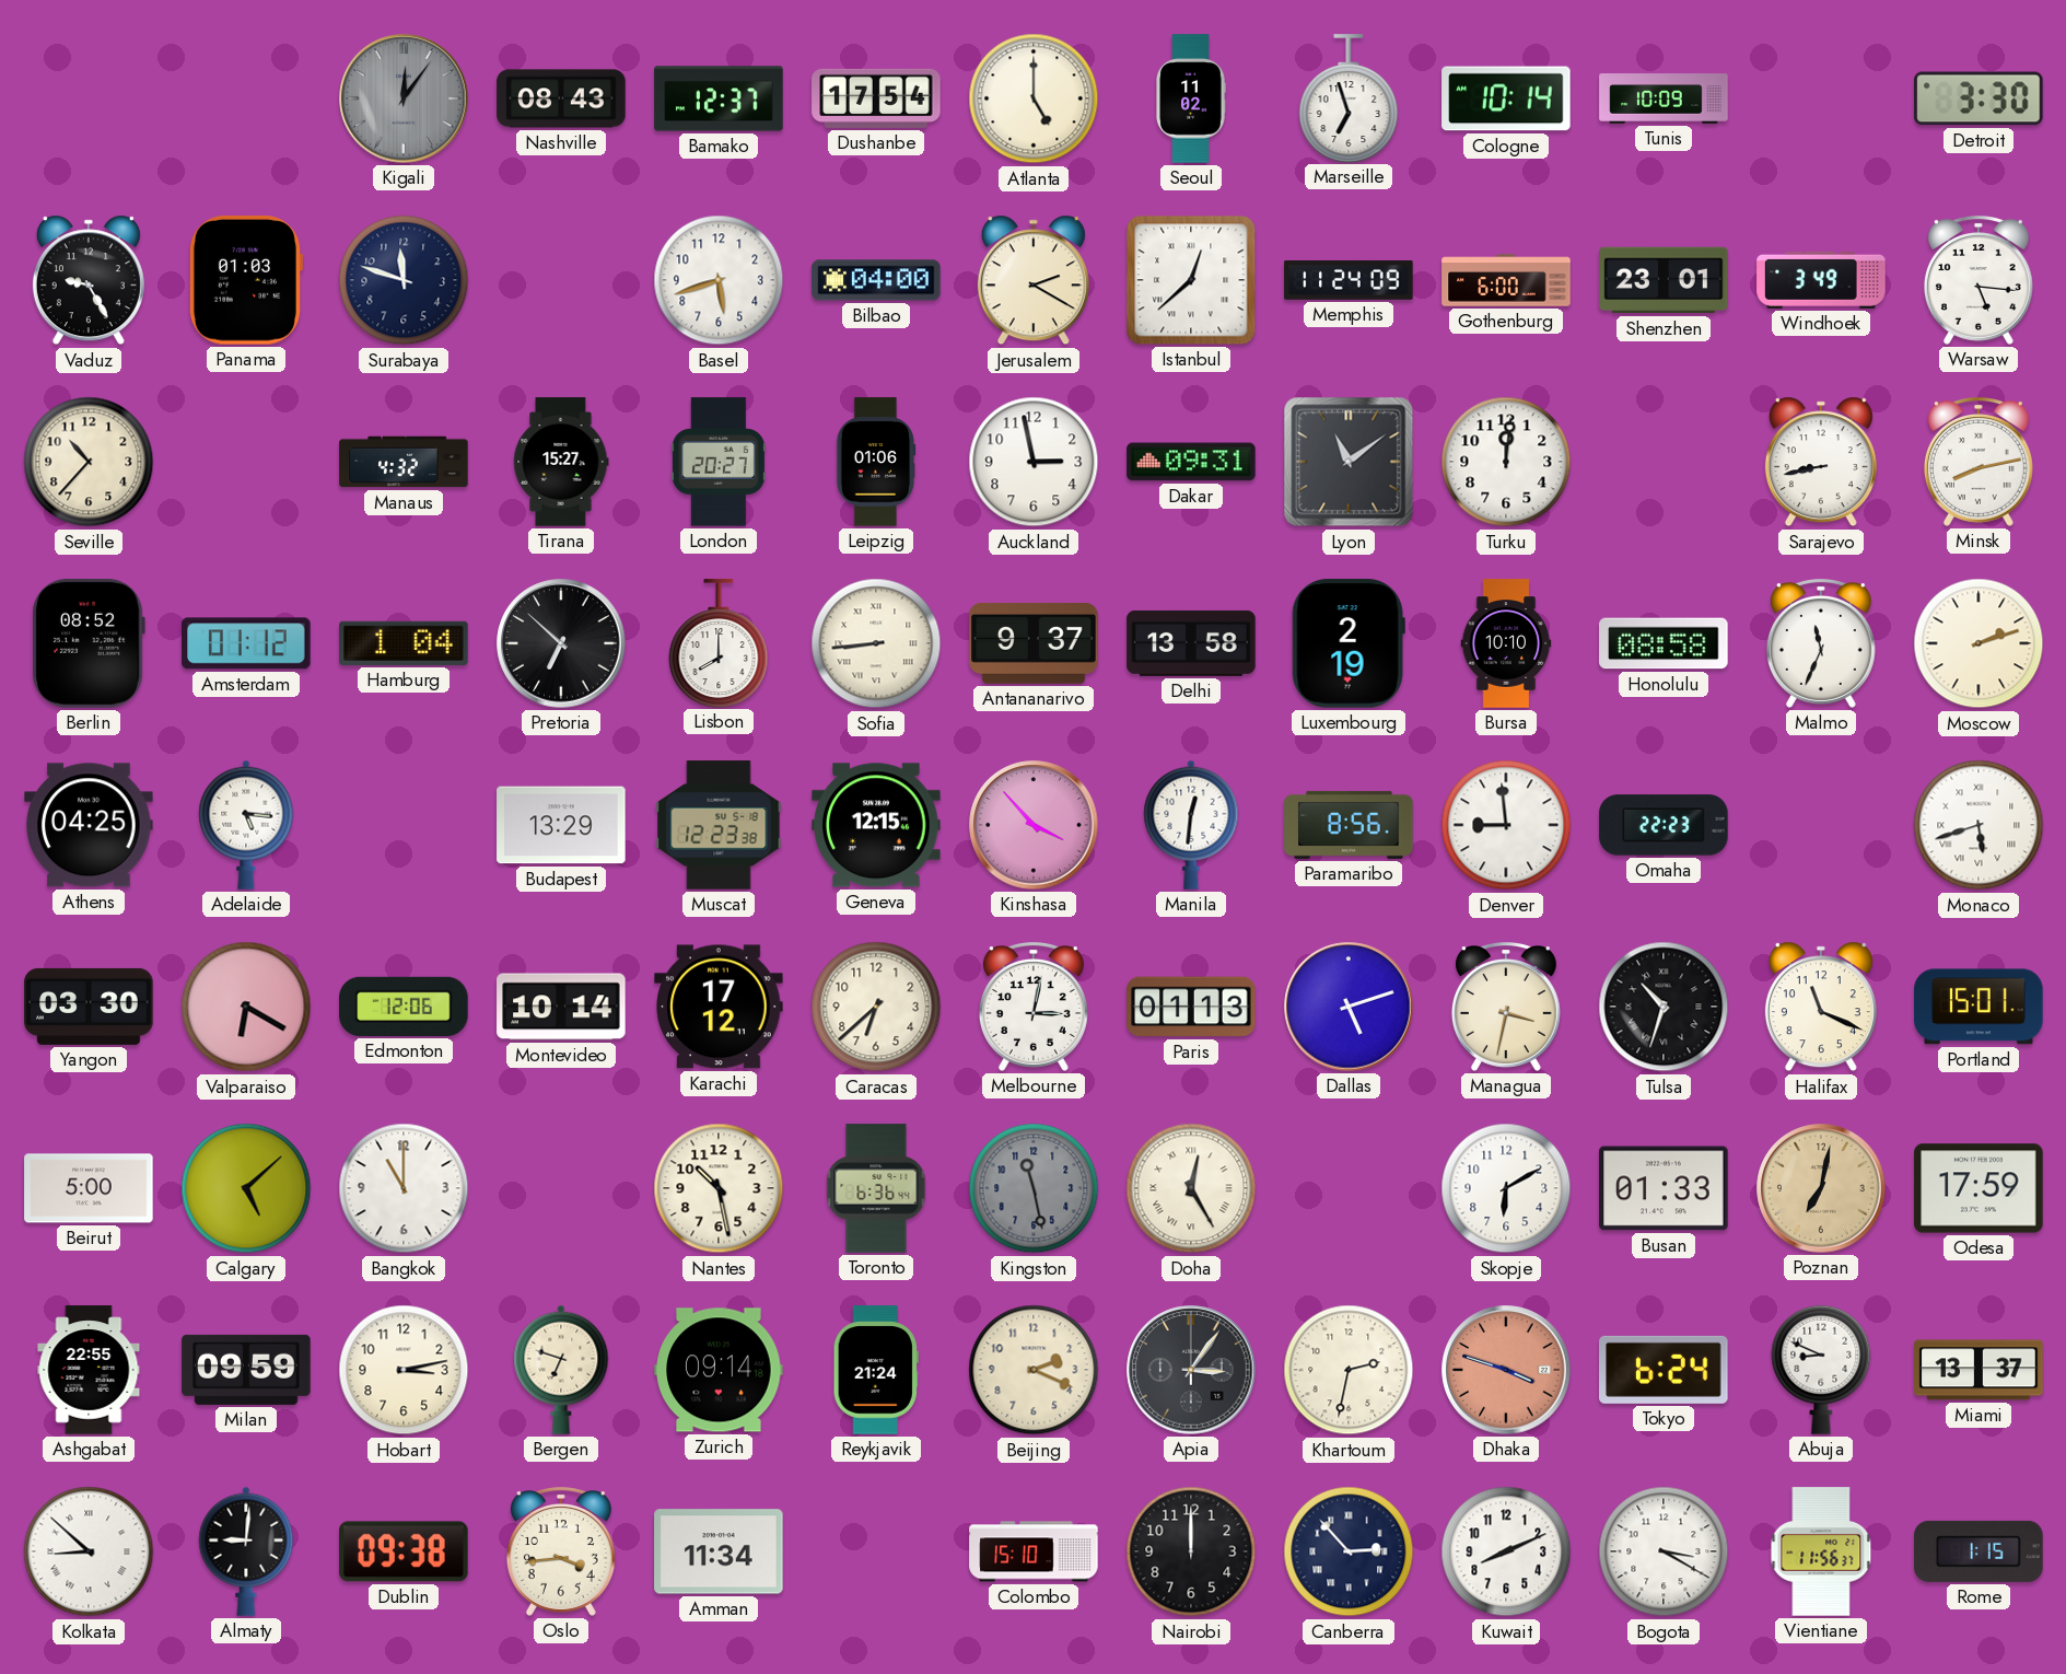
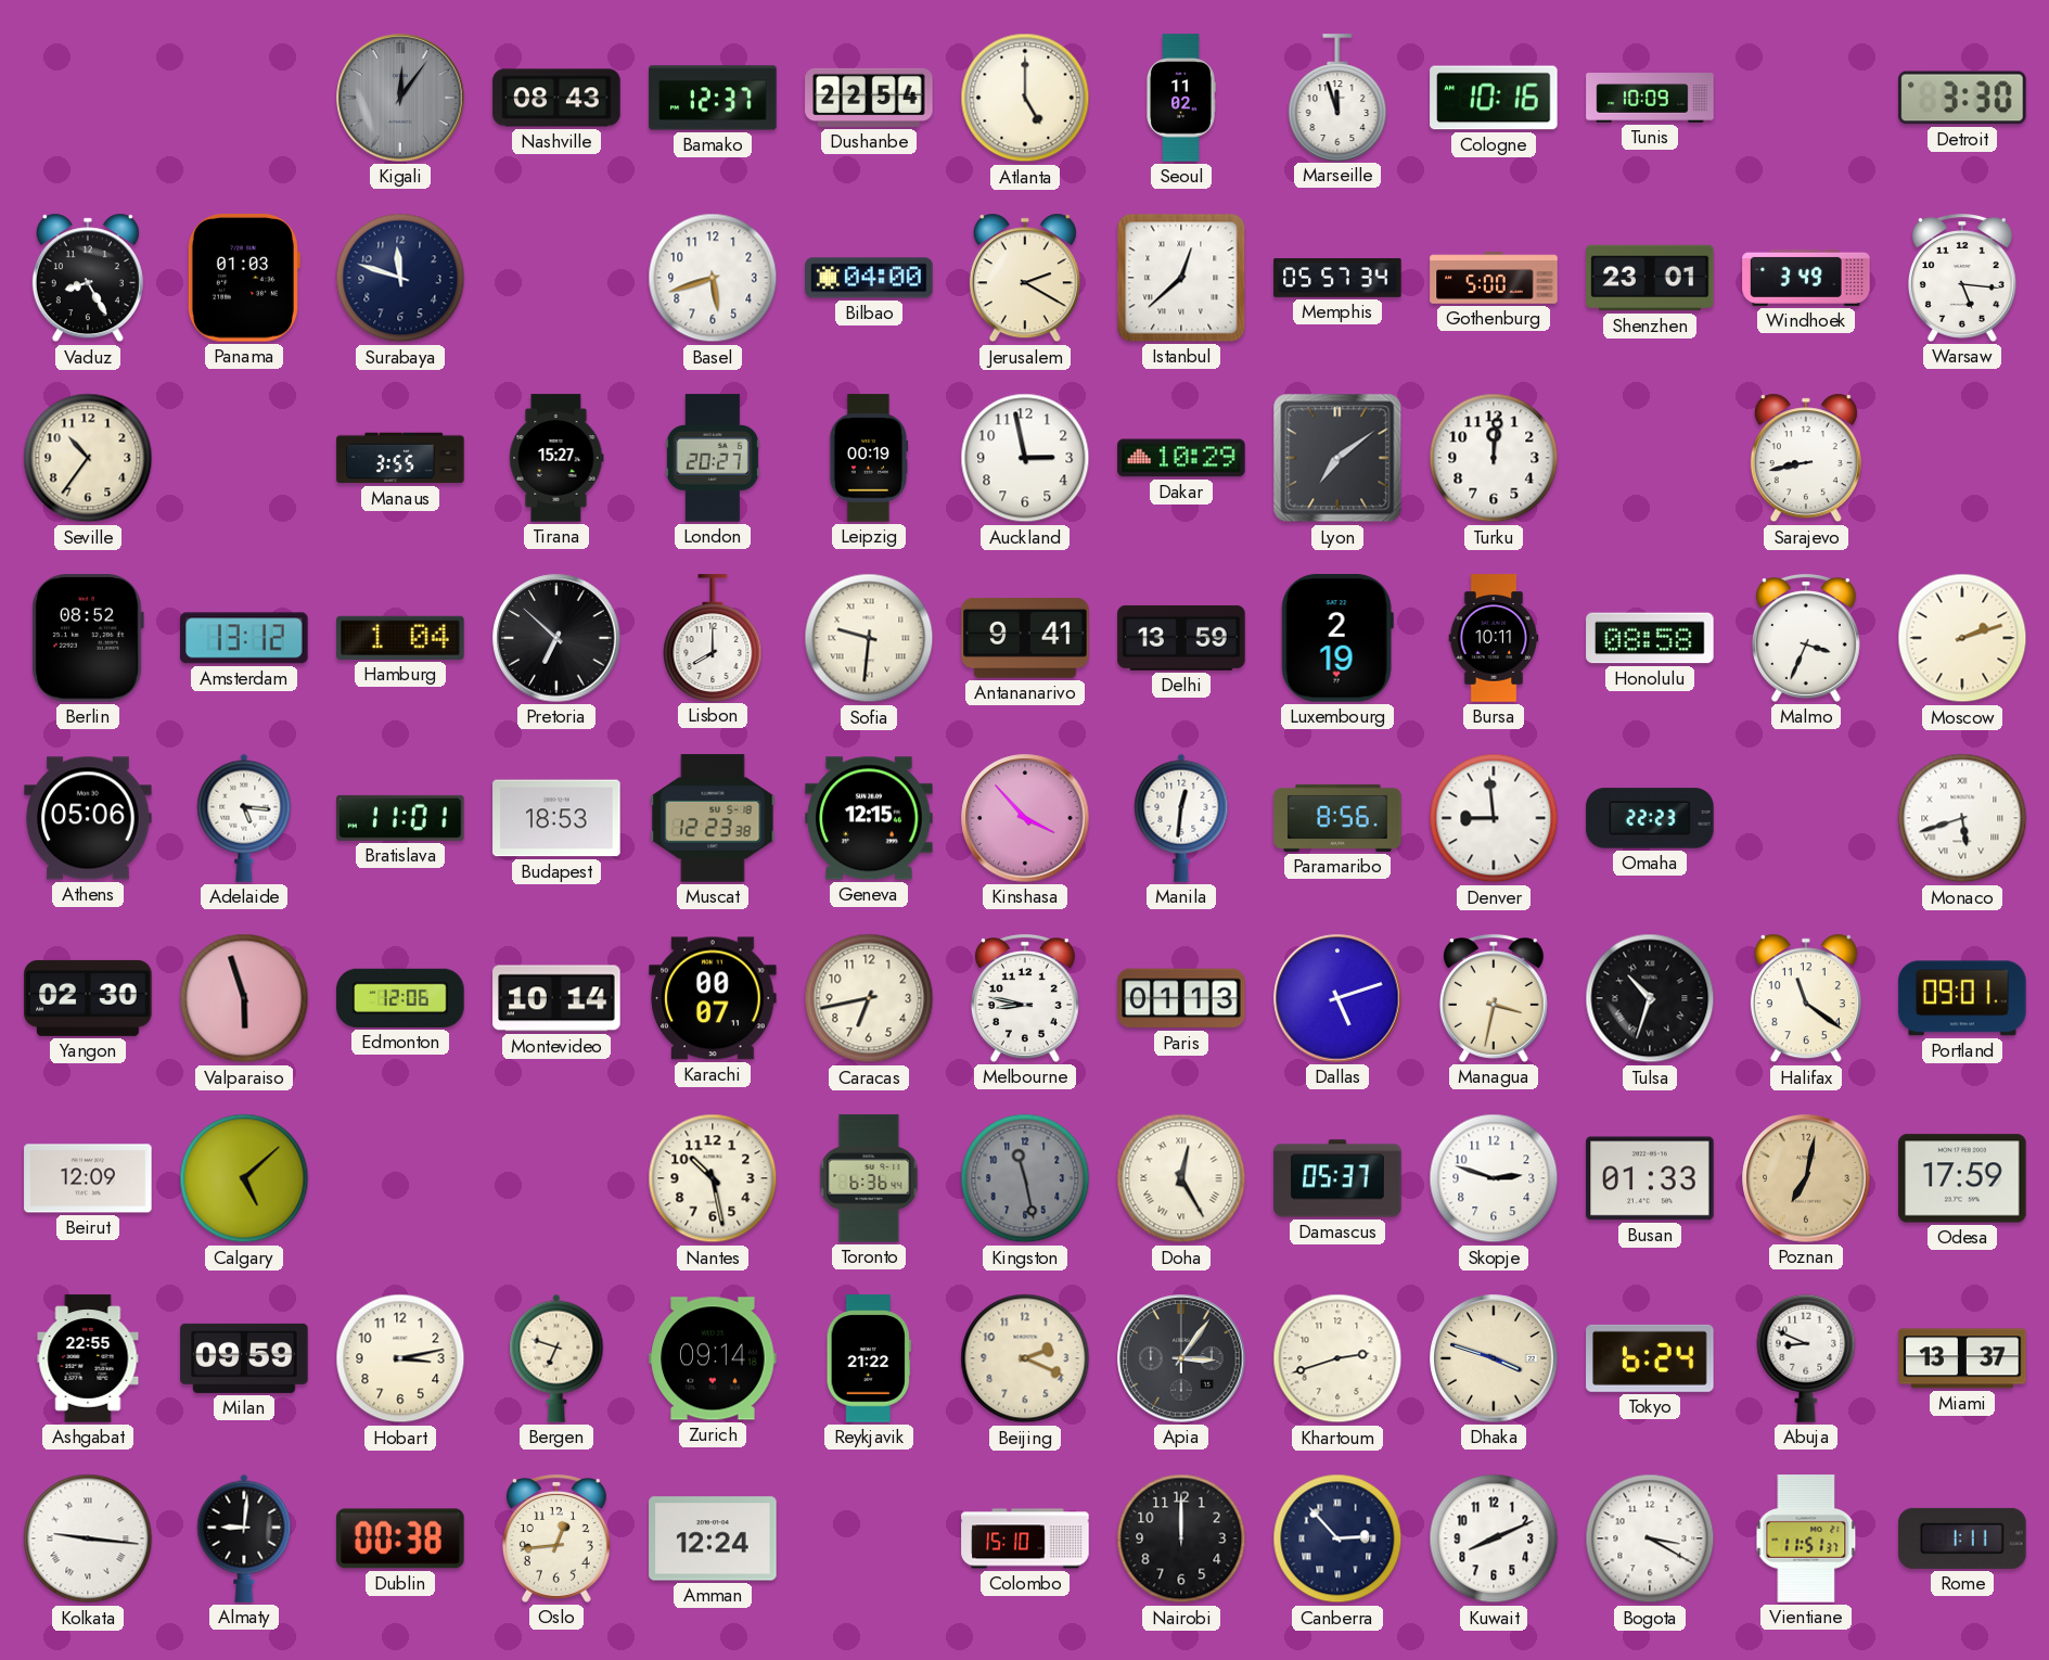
Dushanbe: 17:54 -> 22:54 (869, 98)
Marseille: 6:57 -> 11:57 (1337, 98)
Cologne: 10:14 -> 10:16 (1494, 98)
Vaduz: 9:25 -> 8:25 (88, 278)
Memphis: 11:24 -> 05:57 (1337, 278)
Gothenburg: 6:00 -> 5:00 (1494, 278)
Seville: 10:37 -> 10:36 (88, 458)
Manaus: 4:32 -> 3:55 (400, 458)
Leipzig: 01:06 -> 00:19 (869, 458)
Dakar: 09:31 -> 10:29 (1181, 458)
Lyon: 11:09 -> 7:09 (1337, 458)
Minsk: 8:13 -> none (1979, 462)
Amsterdam: 01:12 -> 13:12 (244, 638)
Sofia: 8:44 -> 9:31 (869, 638)
Antananarivo: 9:37 -> 9:41 (1025, 638)
Delhi: 13:58 -> 13:59 (1181, 638)
Bursa: 10:10 -> 10:11 (1494, 638)
Malmo: 11:34 -> 3:34 (1806, 638)
Athens: 04:25 -> 05:06 (88, 818)
Bratislava: none -> 11:01 (400, 818)
Budapest: 13:29 -> 18:53 (556, 818)
Yangon: 03:30 -> 02:30 (88, 998)
Valparaiso: 6:20 -> 5:57 (244, 998)
Karachi: 17:12 -> 00:07 (713, 998)
Caracas: 6:38 -> 6:43 (869, 998)
Melbourne: 3:02 -> 8:47 (1025, 998)
Halifax: 11:19 -> 11:21 (1806, 998)
Portland: 15:01 -> 09:01 (1962, 998)
Beirut: 5:00 -> 12:09 (88, 1178)
Bangkok: 11:00 -> none (404, 1188)
Damascus: none -> 05:37 (1337, 1178)
Skopje: 6:10 -> 2:48 (1494, 1178)
Reykjavik: 21:24 -> 21:22 (869, 1358)
Khartoum: 2:32 -> 2:42 (1337, 1358)
Dhaka dial: salmon -> cream (1494, 1358)
Kolkata: 8:52 -> 9:16 (88, 1538)
Dublin: 09:38 -> 00:38 (400, 1538)
Oslo: 3:44 -> 12:44 (556, 1538)
Amman: 11:34 -> 12:24 (713, 1538)
Vientiane: 11:56 -> 11:51 (1806, 1538)
Rome: 1:15 -> 1:11 (1962, 1538)
